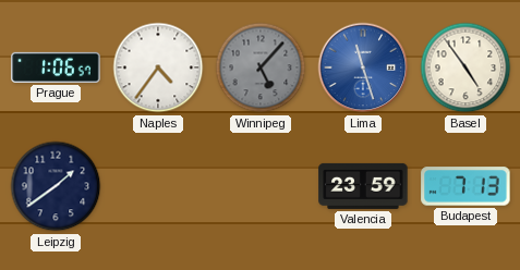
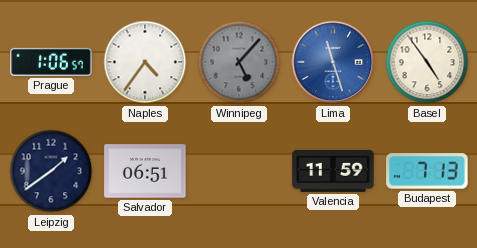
Salvador: none -> 06:51 (145, 171)
Valencia: 23:59 -> 11:59 (333, 171)
